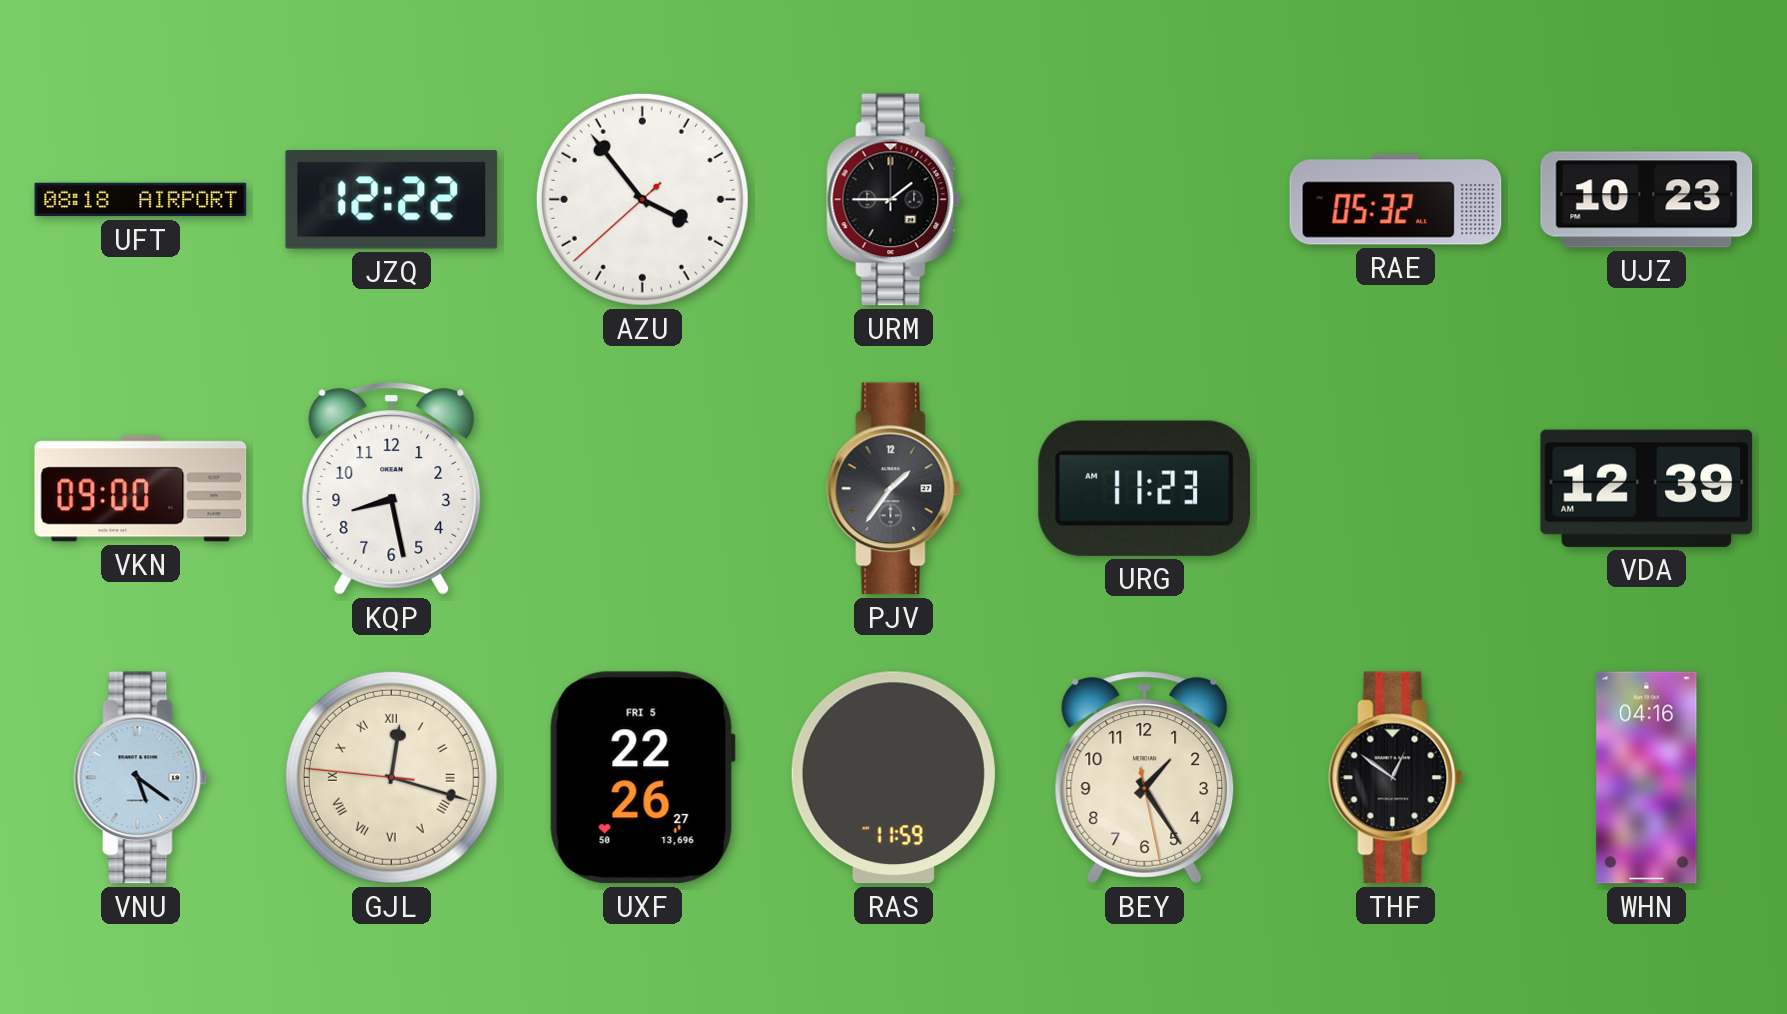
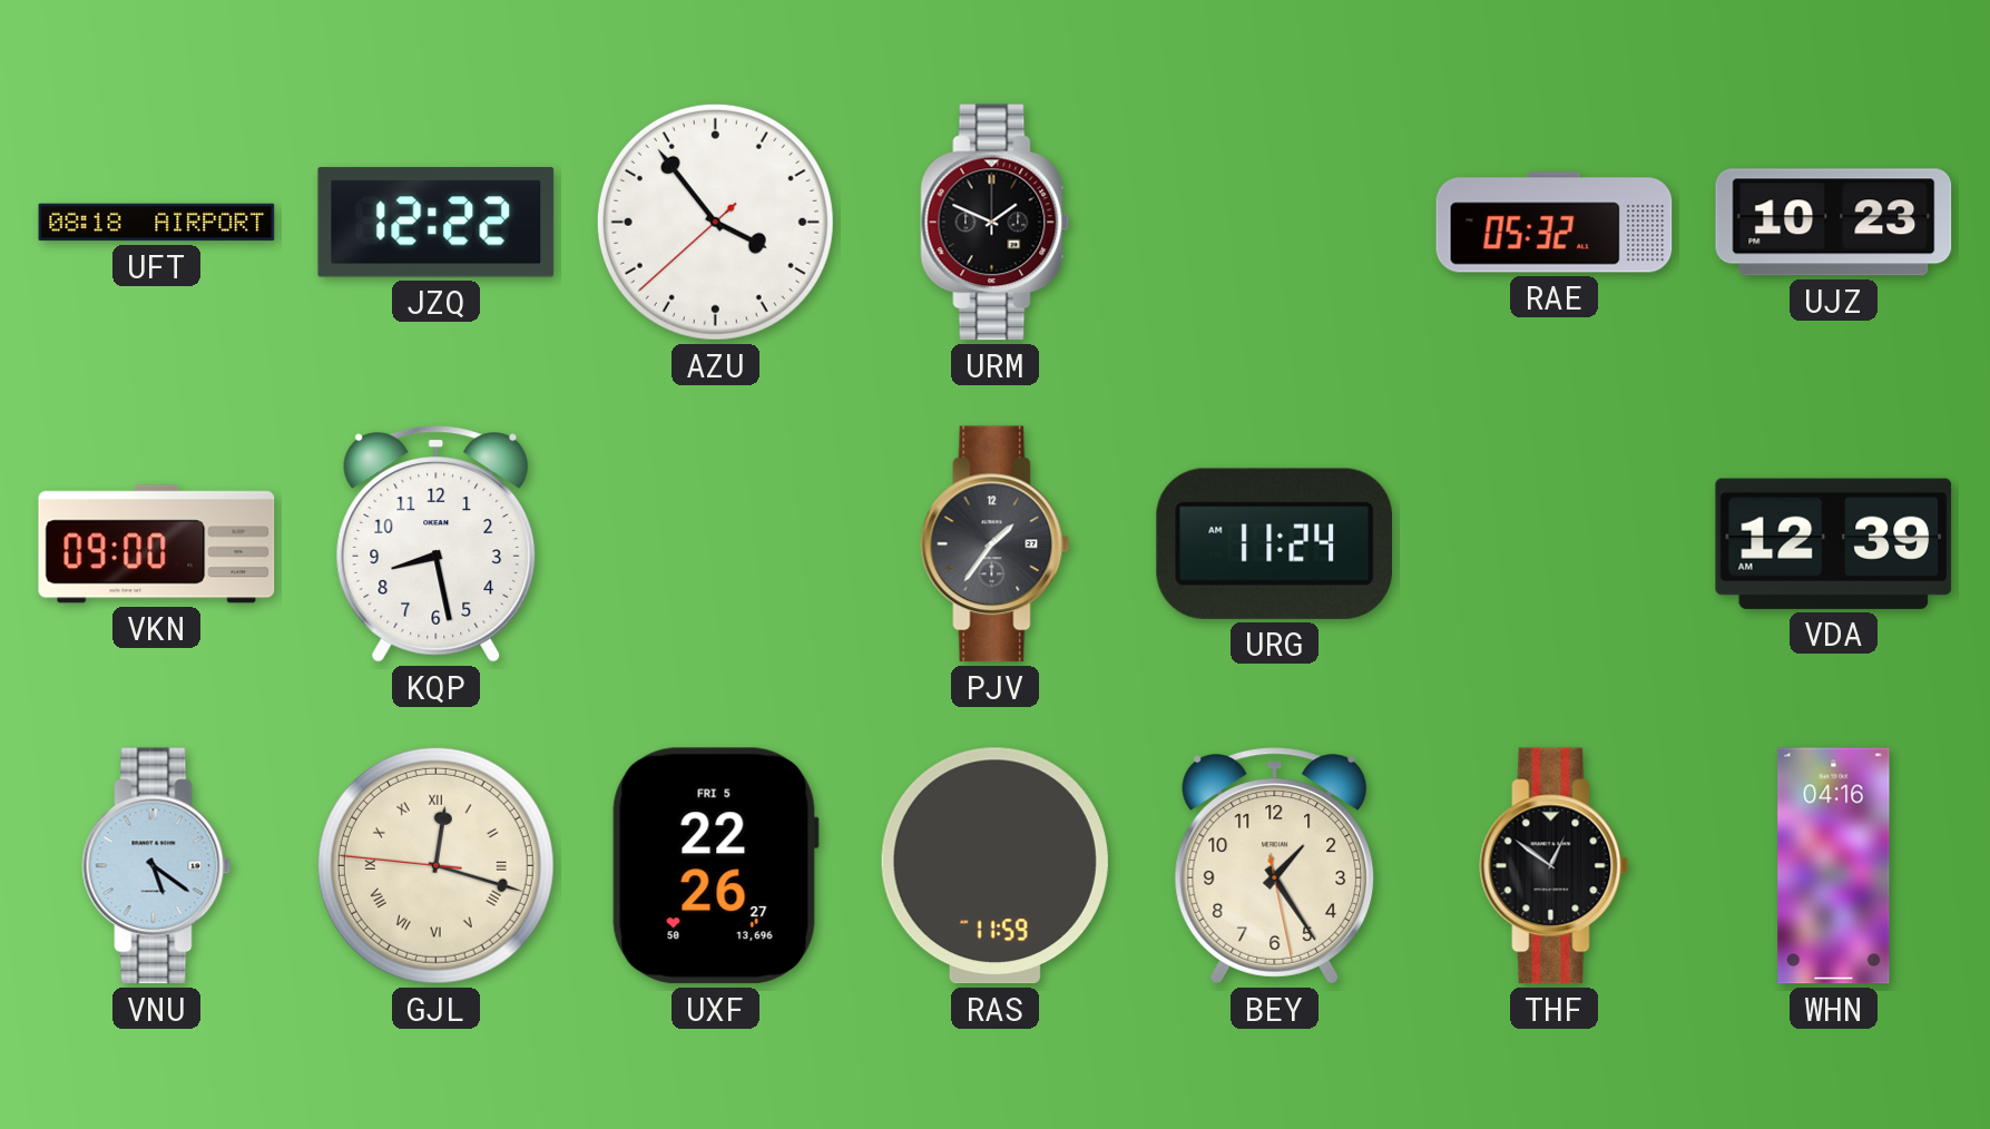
URM: 1:45 -> 1:49 (996, 223)
URG: 11:23 -> 11:24 (1274, 543)
